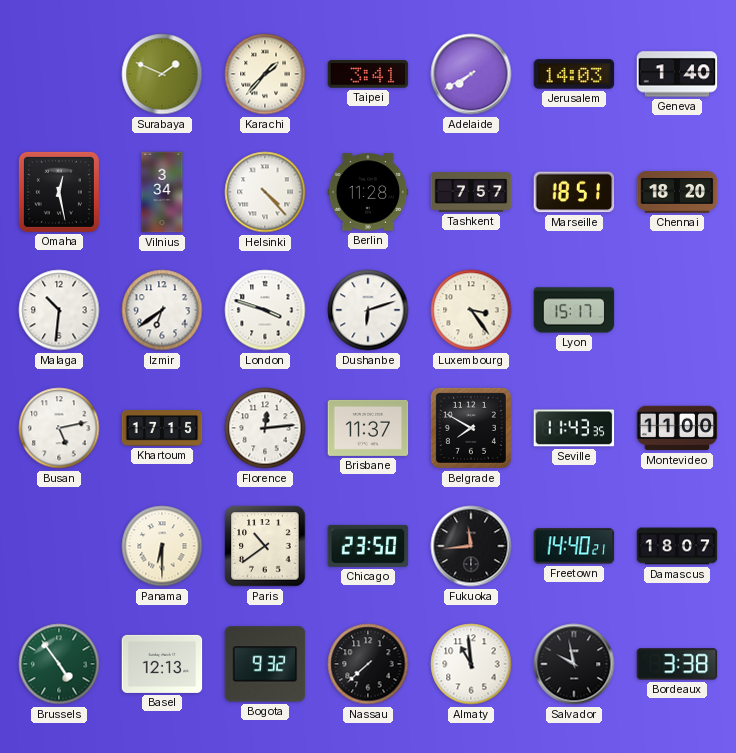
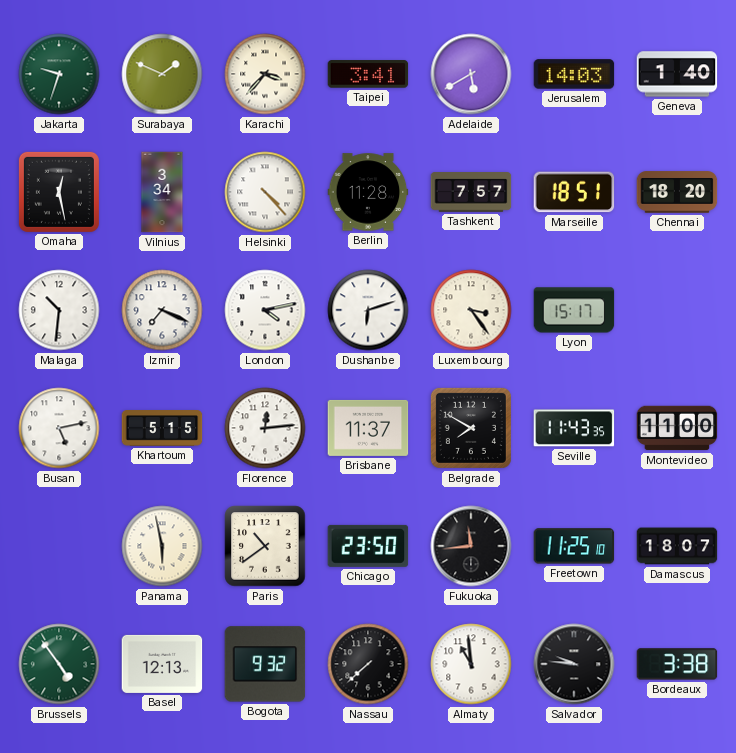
Jakarta: none -> 9:33 (59, 74)
Karachi: 1:37 -> 3:37 (265, 74)
Adelaide: 7:40 -> 5:40 (471, 74)
Izmir: 6:39 -> 7:19 (162, 310)
London: 3:48 -> 4:13 (265, 310)
Khartoum: 17:15 -> 5:15 (162, 428)
Panama: 6:30 -> 5:58 (162, 546)
Freetown: 14:40 -> 11:25 (574, 546)
Salvador: 9:58 -> 9:46 (574, 664)
